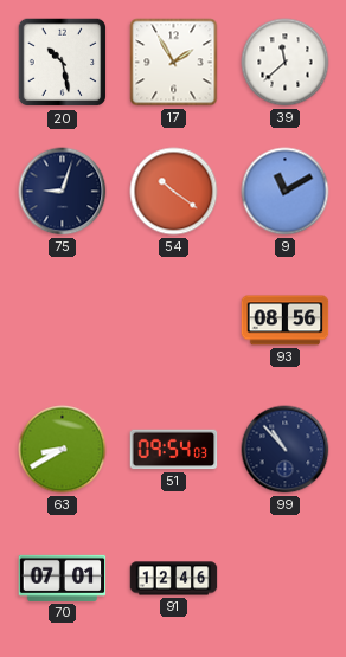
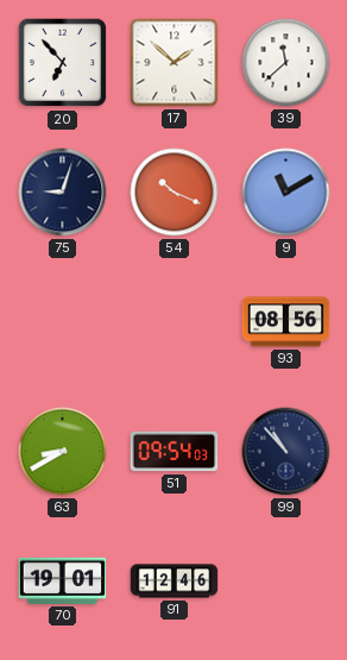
20: 10:28 -> 6:53 (63, 63)
17: 1:55 -> 1:52 (175, 63)
54: 10:21 -> 10:19 (175, 193)
70: 07:01 -> 19:01 (63, 580)
